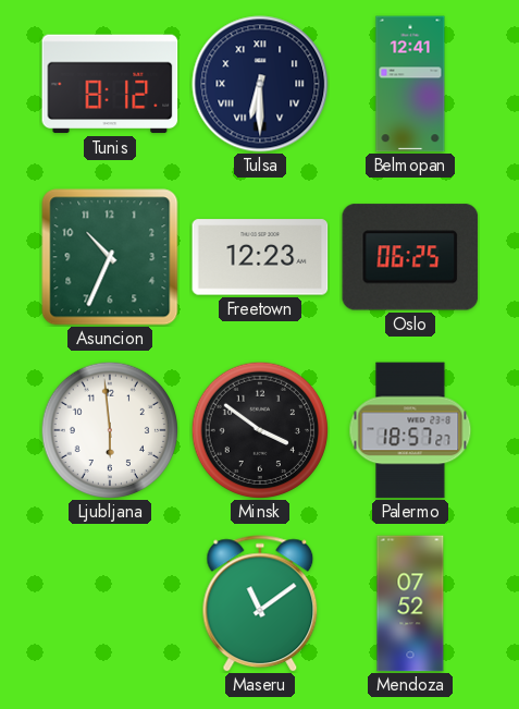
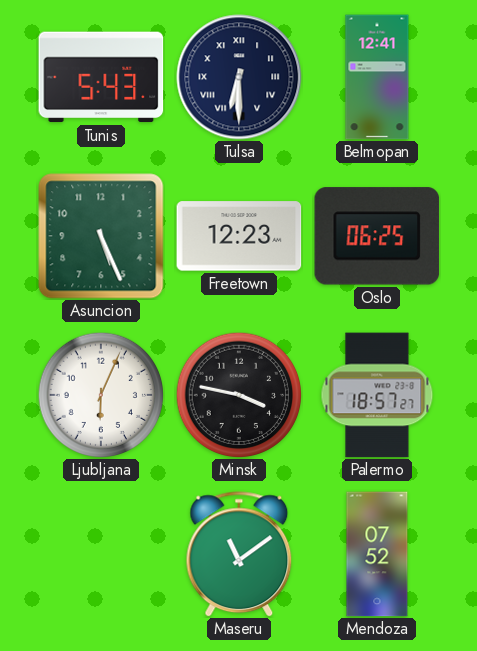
Tunis: 8:12 -> 5:43 (101, 77)
Asuncion: 10:34 -> 5:26 (101, 236)
Ljubljana: 5:59 -> 6:04 (100, 394)
Minsk: 3:51 -> 3:47 (238, 394)
